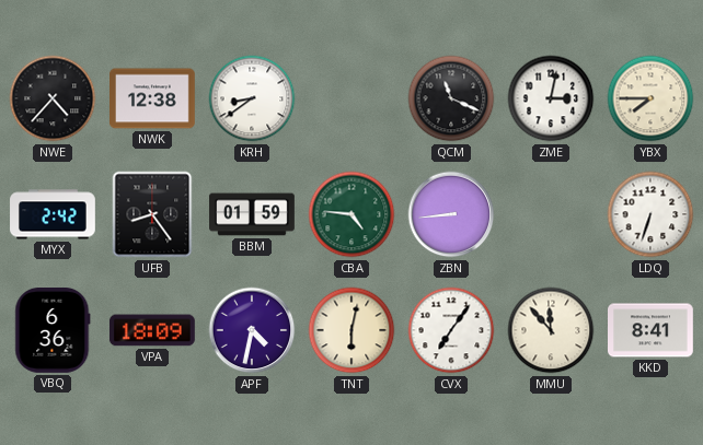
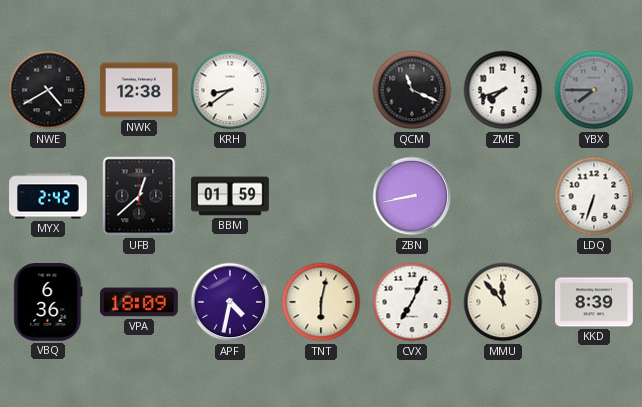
NWE: 4:37 -> 4:40 (48, 90)
ZME: 3:02 -> 7:42 (503, 90)
YBX dial: cream -> grey (594, 90)
UFB: 8:24 -> 12:38 (139, 196)
CBA: 4:46 -> none (351, 214)
ZBN: 8:44 -> 8:43 (412, 196)
CVX: 7:06 -> 7:04 (412, 302)
KKD: 8:41 -> 8:39 (595, 302)
